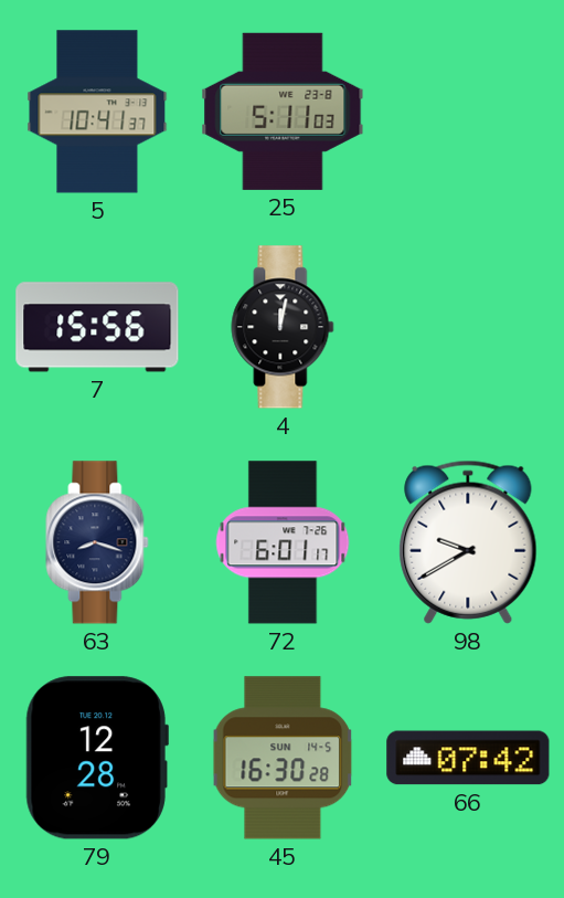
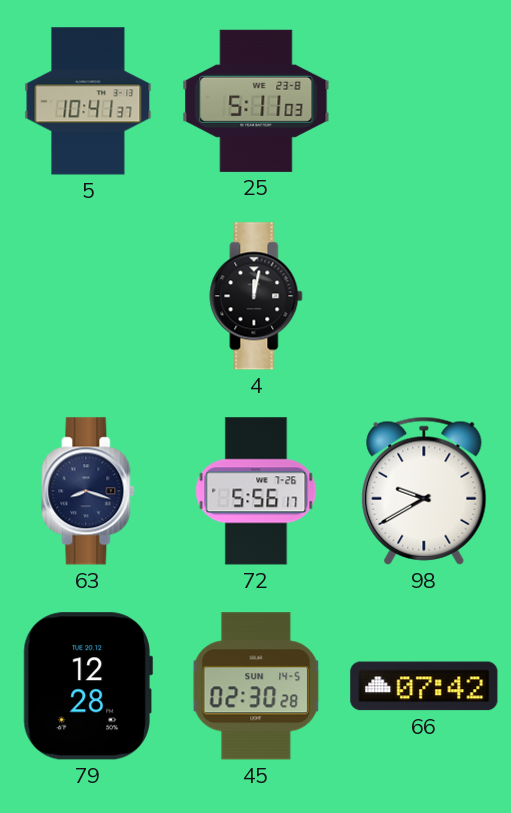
7: 15:56 -> none (97, 327)
72: 6:01 -> 5:56 (256, 491)
45: 16:30 -> 02:30 (256, 686)
